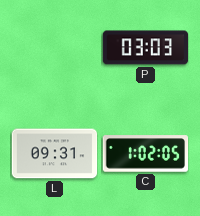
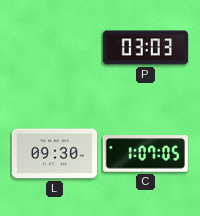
L: 09:31 -> 09:30 (54, 154)
C: 1:02 -> 1:07 (145, 154)
